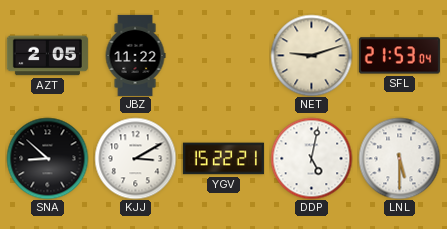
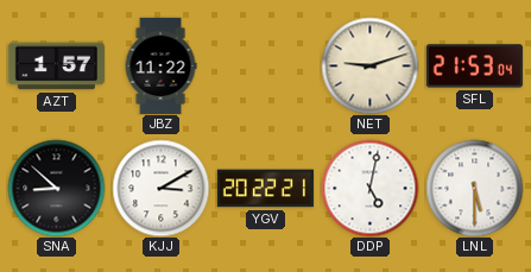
AZT: 2:05 -> 1:57 (56, 67)
YGV: 15:22 -> 20:22 (265, 189)
